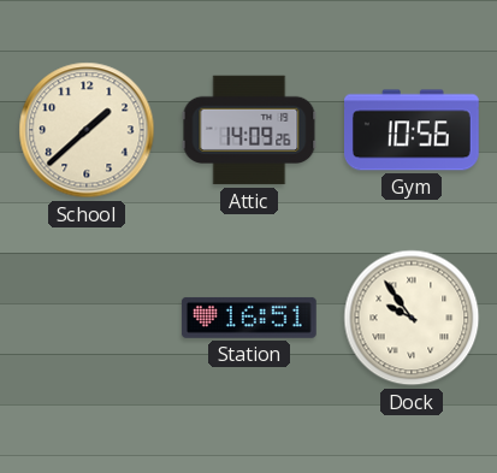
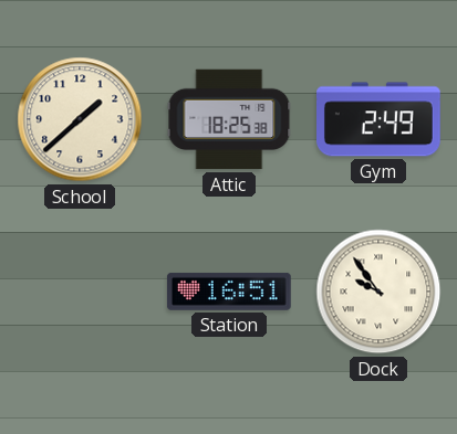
Attic: 14:09 -> 18:25 (229, 119)
Gym: 10:56 -> 2:49 (380, 119)
